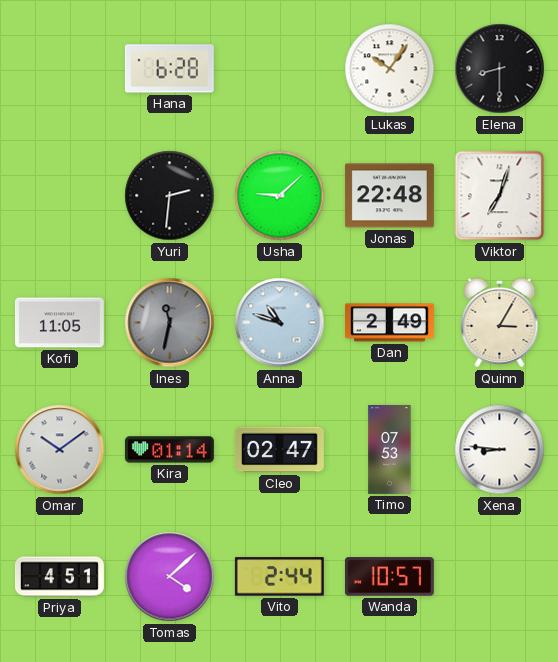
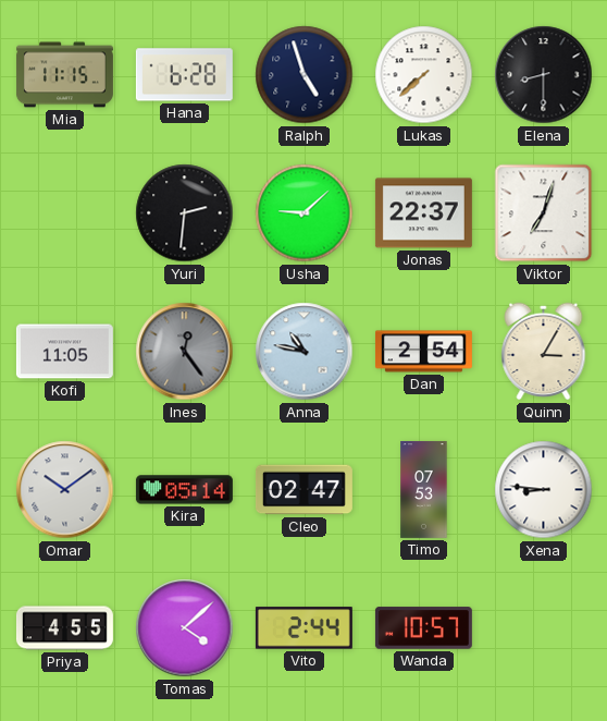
Mia: none -> 11:15 (64, 75)
Ralph: none -> 4:57 (305, 75)
Lukas: 10:06 -> 7:38 (424, 75)
Jonas: 22:48 -> 22:37 (423, 213)
Ines: 11:32 -> 12:24 (185, 352)
Anna: 10:48 -> 10:47 (305, 352)
Dan: 2:49 -> 2:54 (423, 352)
Kira: 01:14 -> 05:14 (184, 490)
Priya: 4:51 -> 4:55 (64, 628)
